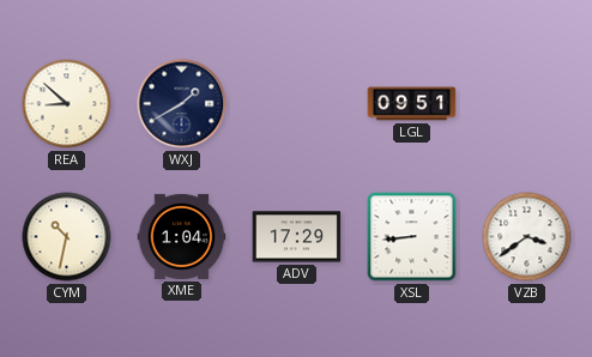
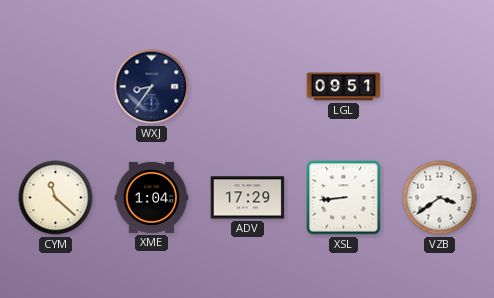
REA: 8:52 -> none (67, 104)
WXJ: 1:40 -> 8:36 (152, 87)
CYM: 10:32 -> 11:22 (56, 198)
